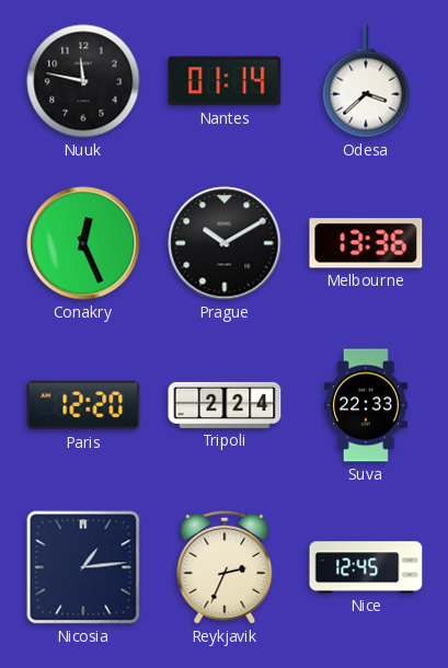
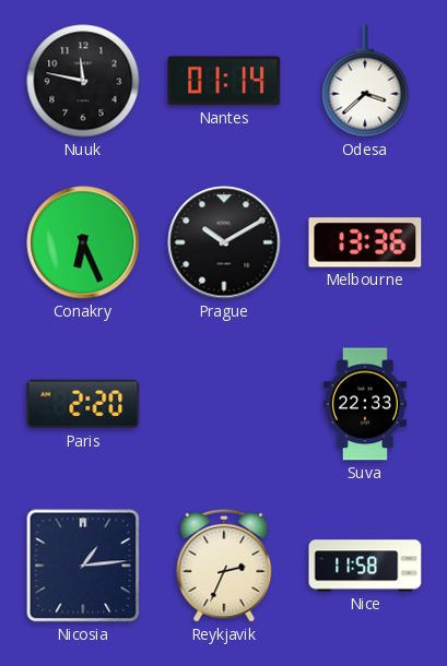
Conakry: 12:26 -> 6:26 (83, 242)
Paris: 12:20 -> 2:20 (83, 404)
Tripoli: 2:24 -> none (225, 405)
Nice: 12:45 -> 11:58 (365, 566)
